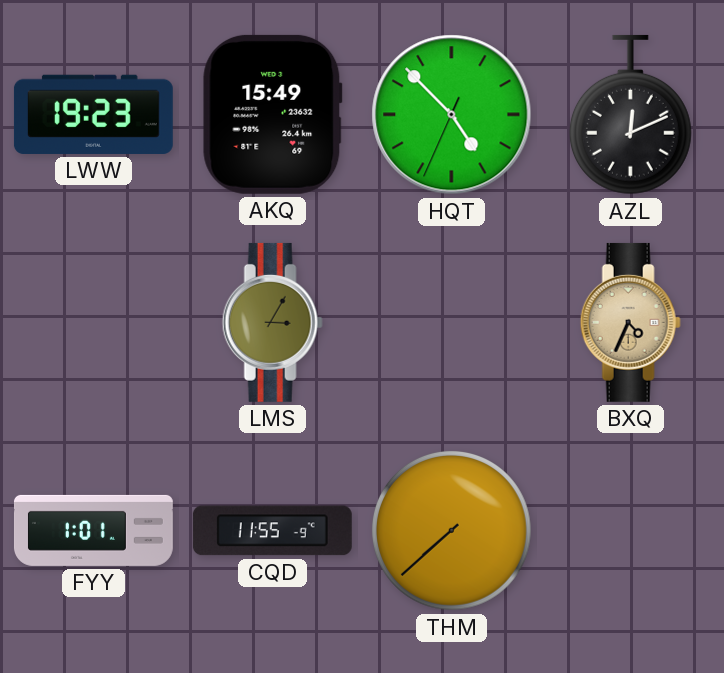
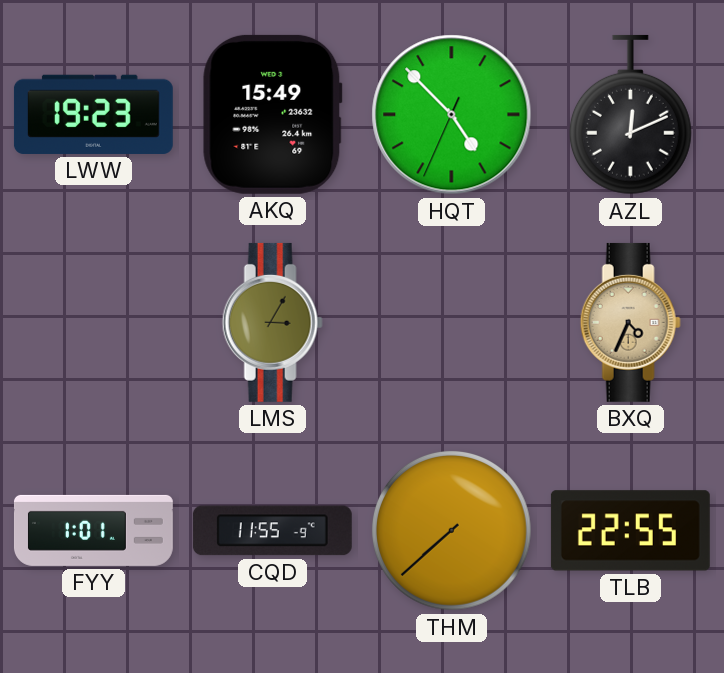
TLB: none -> 22:55 (630, 531)
